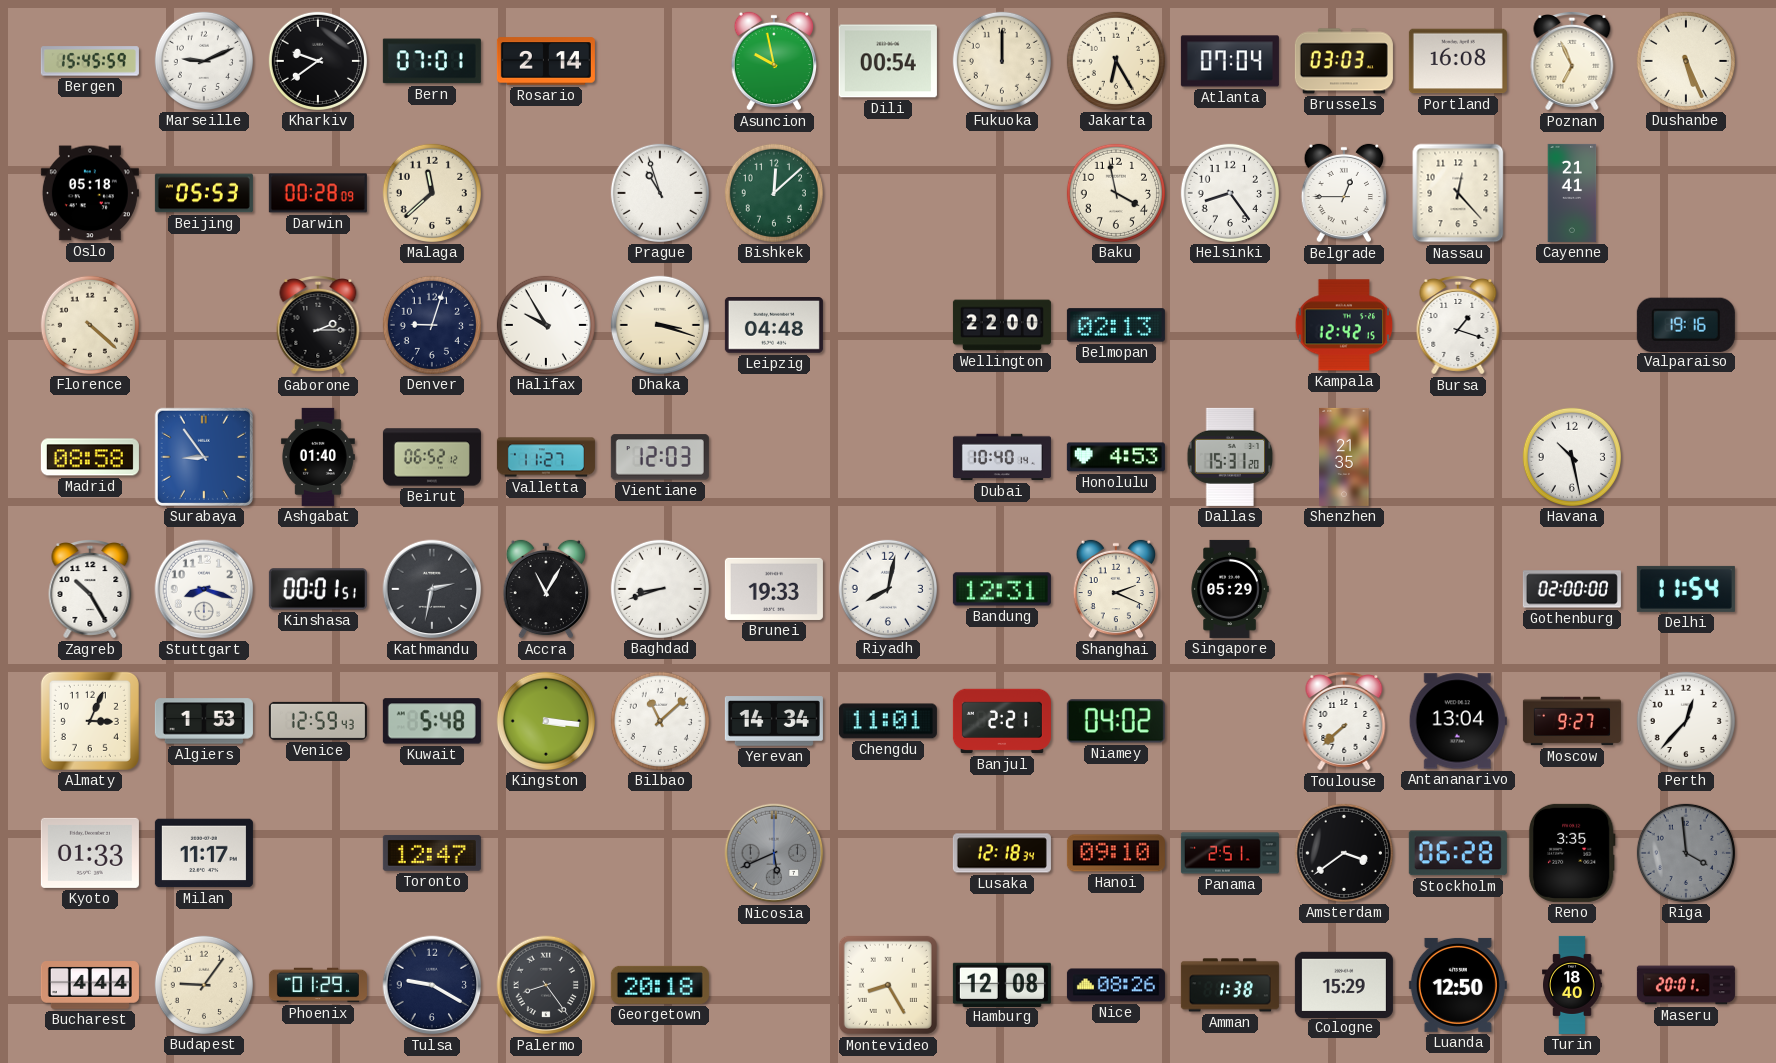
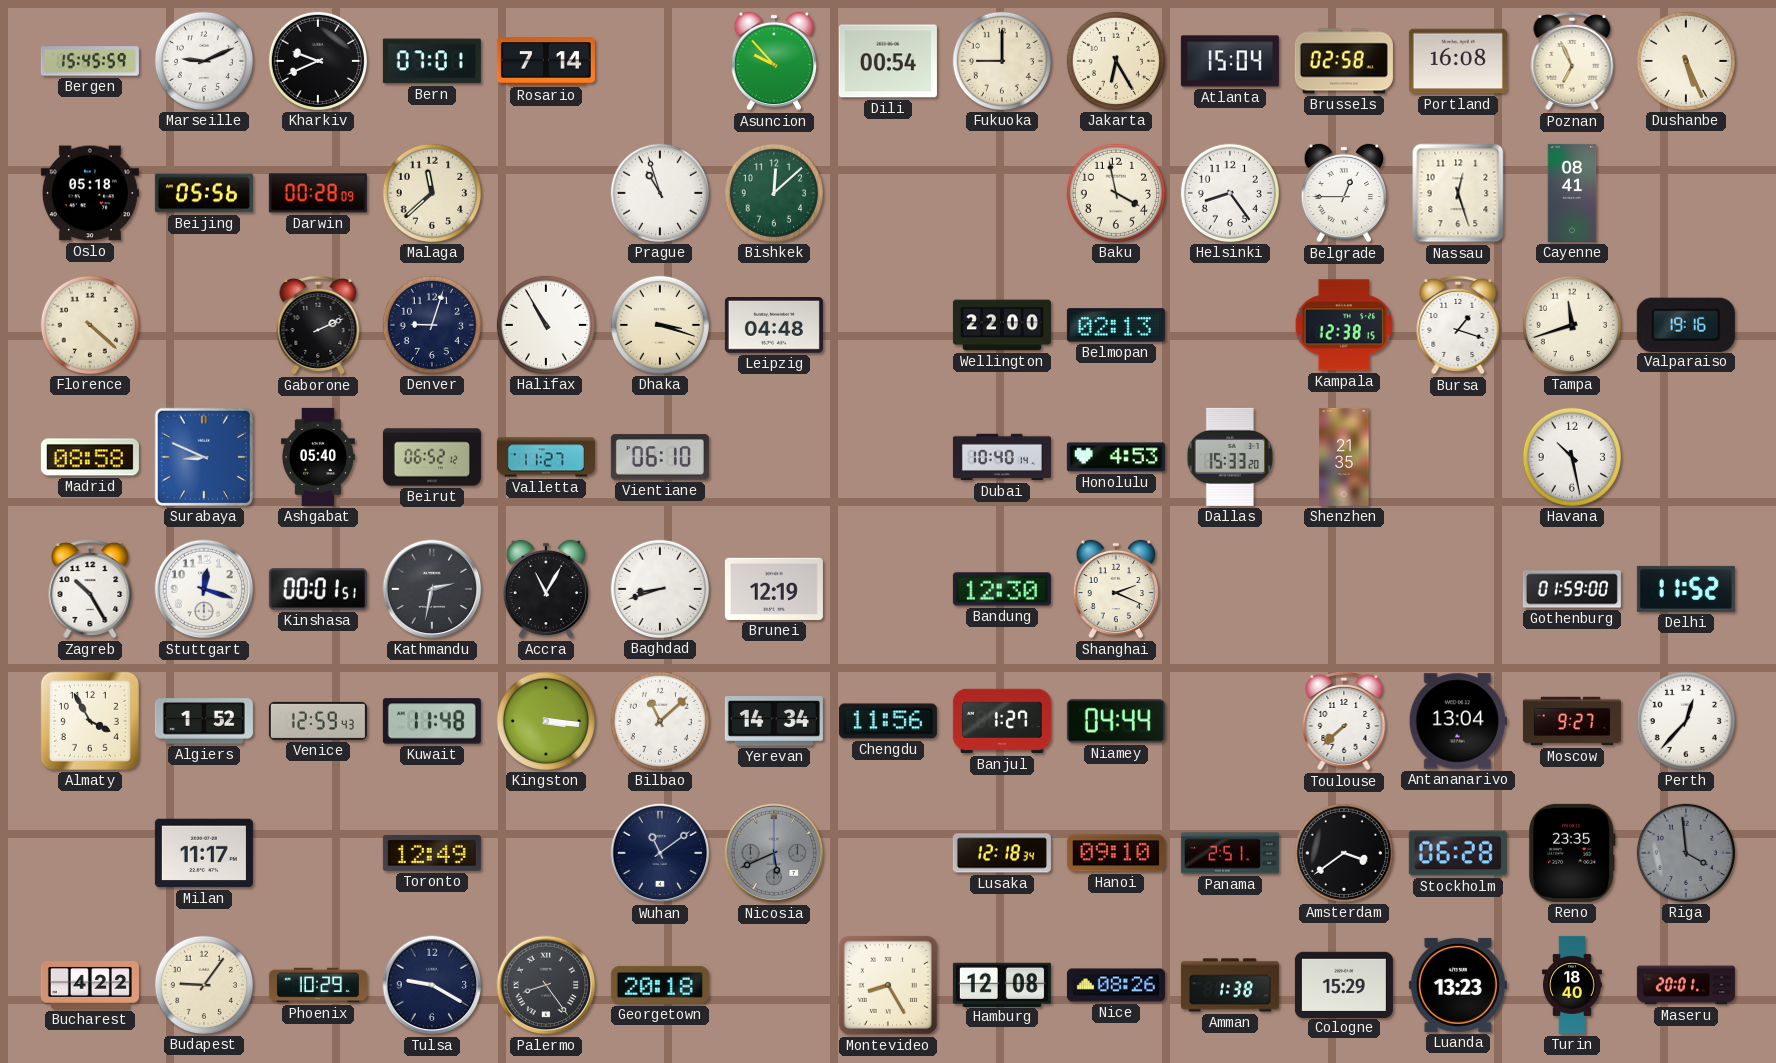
Kharkiv: 9:39 -> 9:41 (318, 61)
Rosario: 2:14 -> 7:14 (546, 61)
Asuncion: 9:58 -> 9:53 (773, 61)
Fukuoka: 12:00 -> 9:00 (1002, 61)
Atlanta: 07:04 -> 15:04 (1230, 61)
Brussels: 03:03 -> 02:58 (1344, 61)
Beijing: 05:53 -> 05:56 (204, 193)
Nassau: 12:23 -> 12:27 (1458, 193)
Cayenne: 21:41 -> 08:41 (1572, 193)
Gaborone: 2:15 -> 2:11 (318, 326)
Halifax: 9:55 -> 10:55 (546, 325)
Kampala: 12:42 -> 12:38 (1344, 325)
Tampa: none -> 11:42 (1572, 325)
Surabaya: 8:54 -> 8:49 (204, 457)
Ashgabat: 01:40 -> 05:40 (318, 457)
Vientiane: 12:03 -> 06:10 (660, 457)
Dallas: 15:31 -> 15:33 (1230, 457)
Stuttgart: 8:18 -> 12:18 (204, 589)
Brunei: 19:33 -> 12:19 (774, 589)
Riyadh: 8:02 -> none (888, 589)
Bandung: 12:31 -> 12:30 (1002, 589)
Singapore: 05:29 -> none (1230, 589)
Gothenburg: 02:00 -> 01:59 (1572, 589)
Delhi: 11:54 -> 11:52 (1686, 589)
Almaty: 3:04 -> 3:55 (90, 721)
Algiers: 1:53 -> 1:52 (204, 721)
Kuwait: 5:48 -> 11:48 (432, 721)
Chengdu: 11:01 -> 11:56 (888, 721)
Banjul: 2:21 -> 1:27 (1002, 721)
Niamey: 04:02 -> 04:44 (1116, 721)
Kyoto: 01:33 -> none (90, 853)
Toronto: 12:47 -> 12:49 (432, 853)
Wuhan: none -> 11:09 (660, 853)
Reno: 3:35 -> 23:35 (1572, 853)
Bucharest: 4:44 -> 4:22 (90, 985)
Phoenix: 01:29 -> 10:29 (318, 985)
Luanda: 12:50 -> 13:23 (1458, 985)
